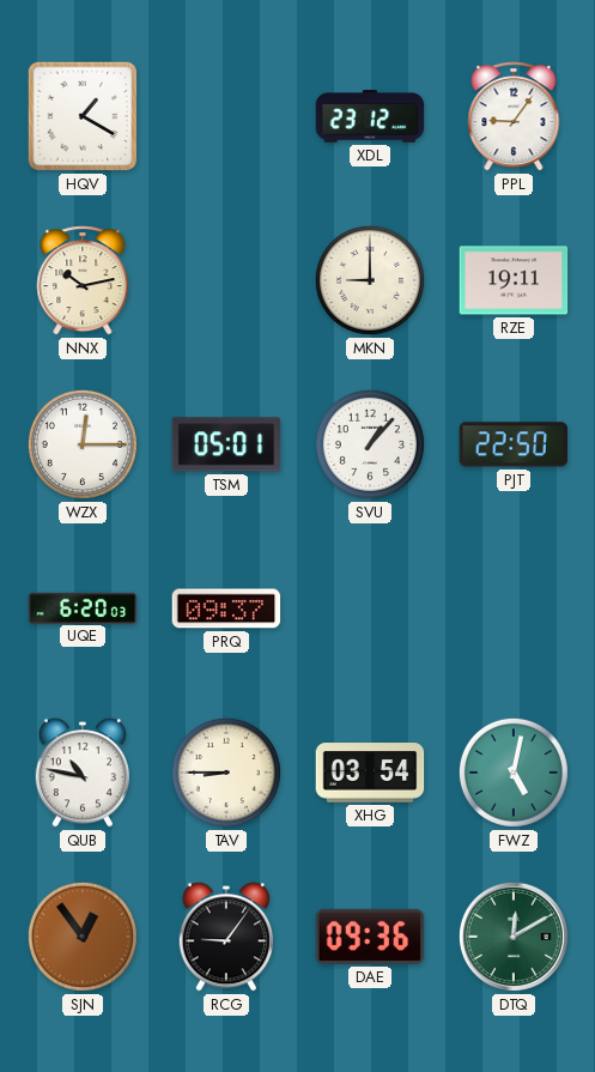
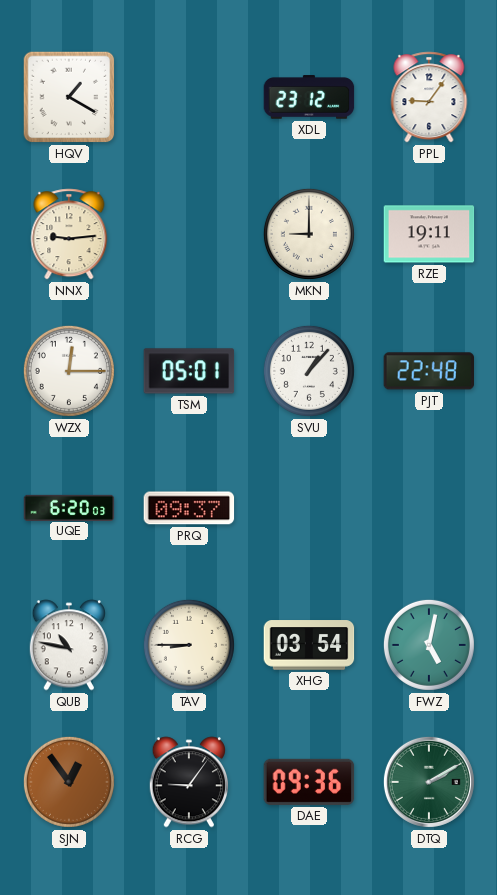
NNX: 10:13 -> 9:14 (69, 234)
PJT: 22:50 -> 22:48 (429, 371)
DTQ: 12:10 -> 2:10 (429, 782)
